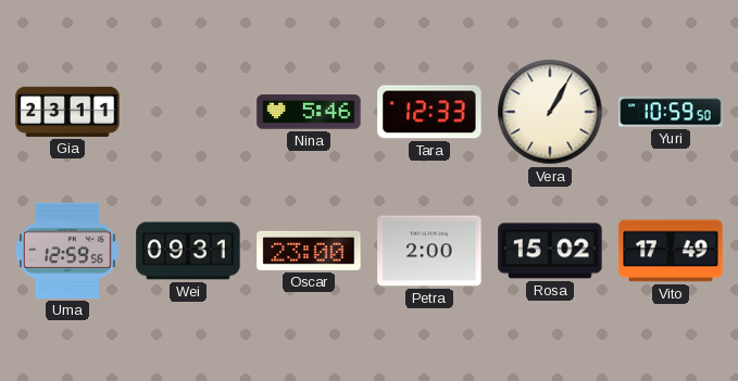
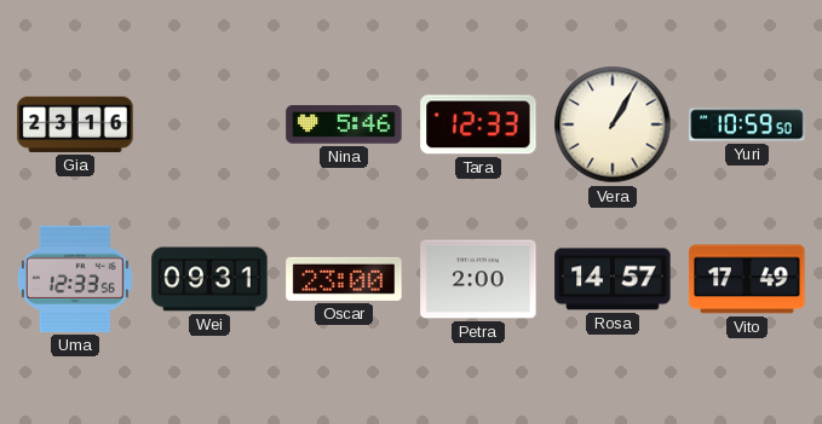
Gia: 23:11 -> 23:16 (75, 124)
Uma: 12:59 -> 12:33 (75, 279)
Rosa: 15:02 -> 14:57 (613, 279)
